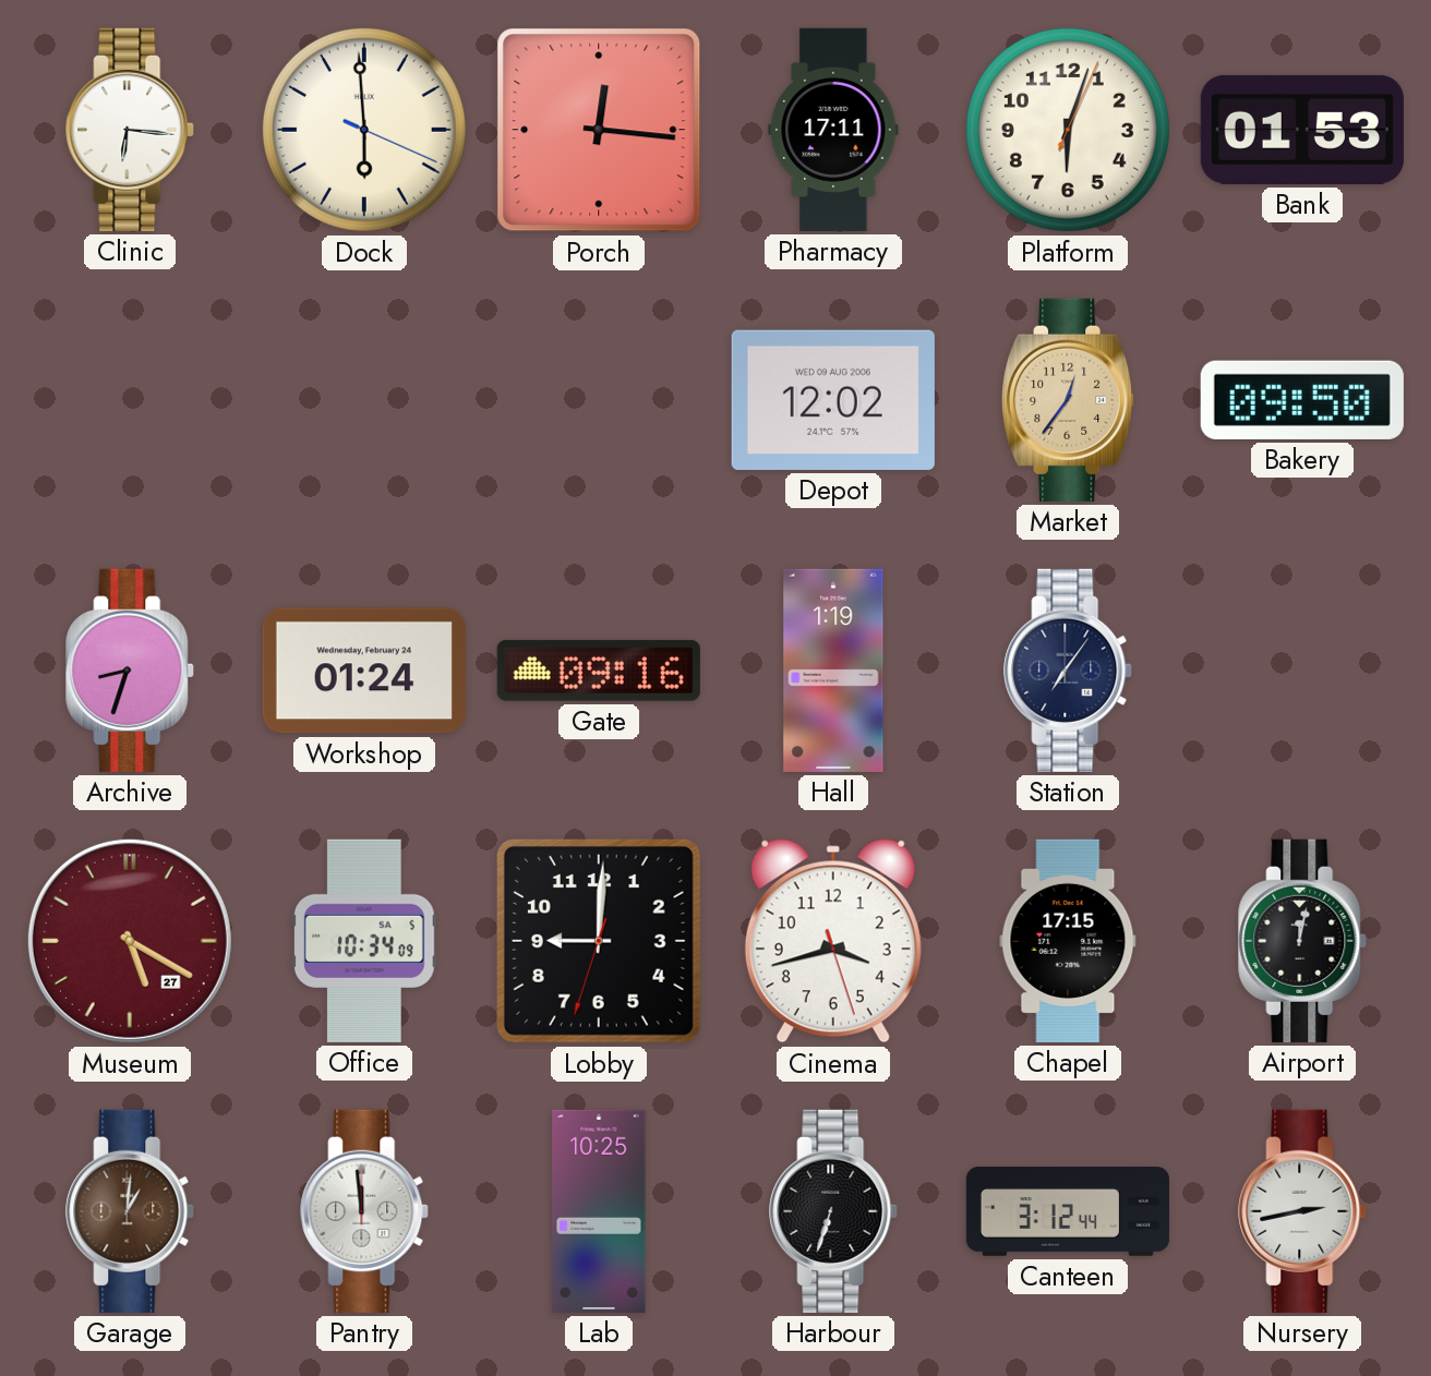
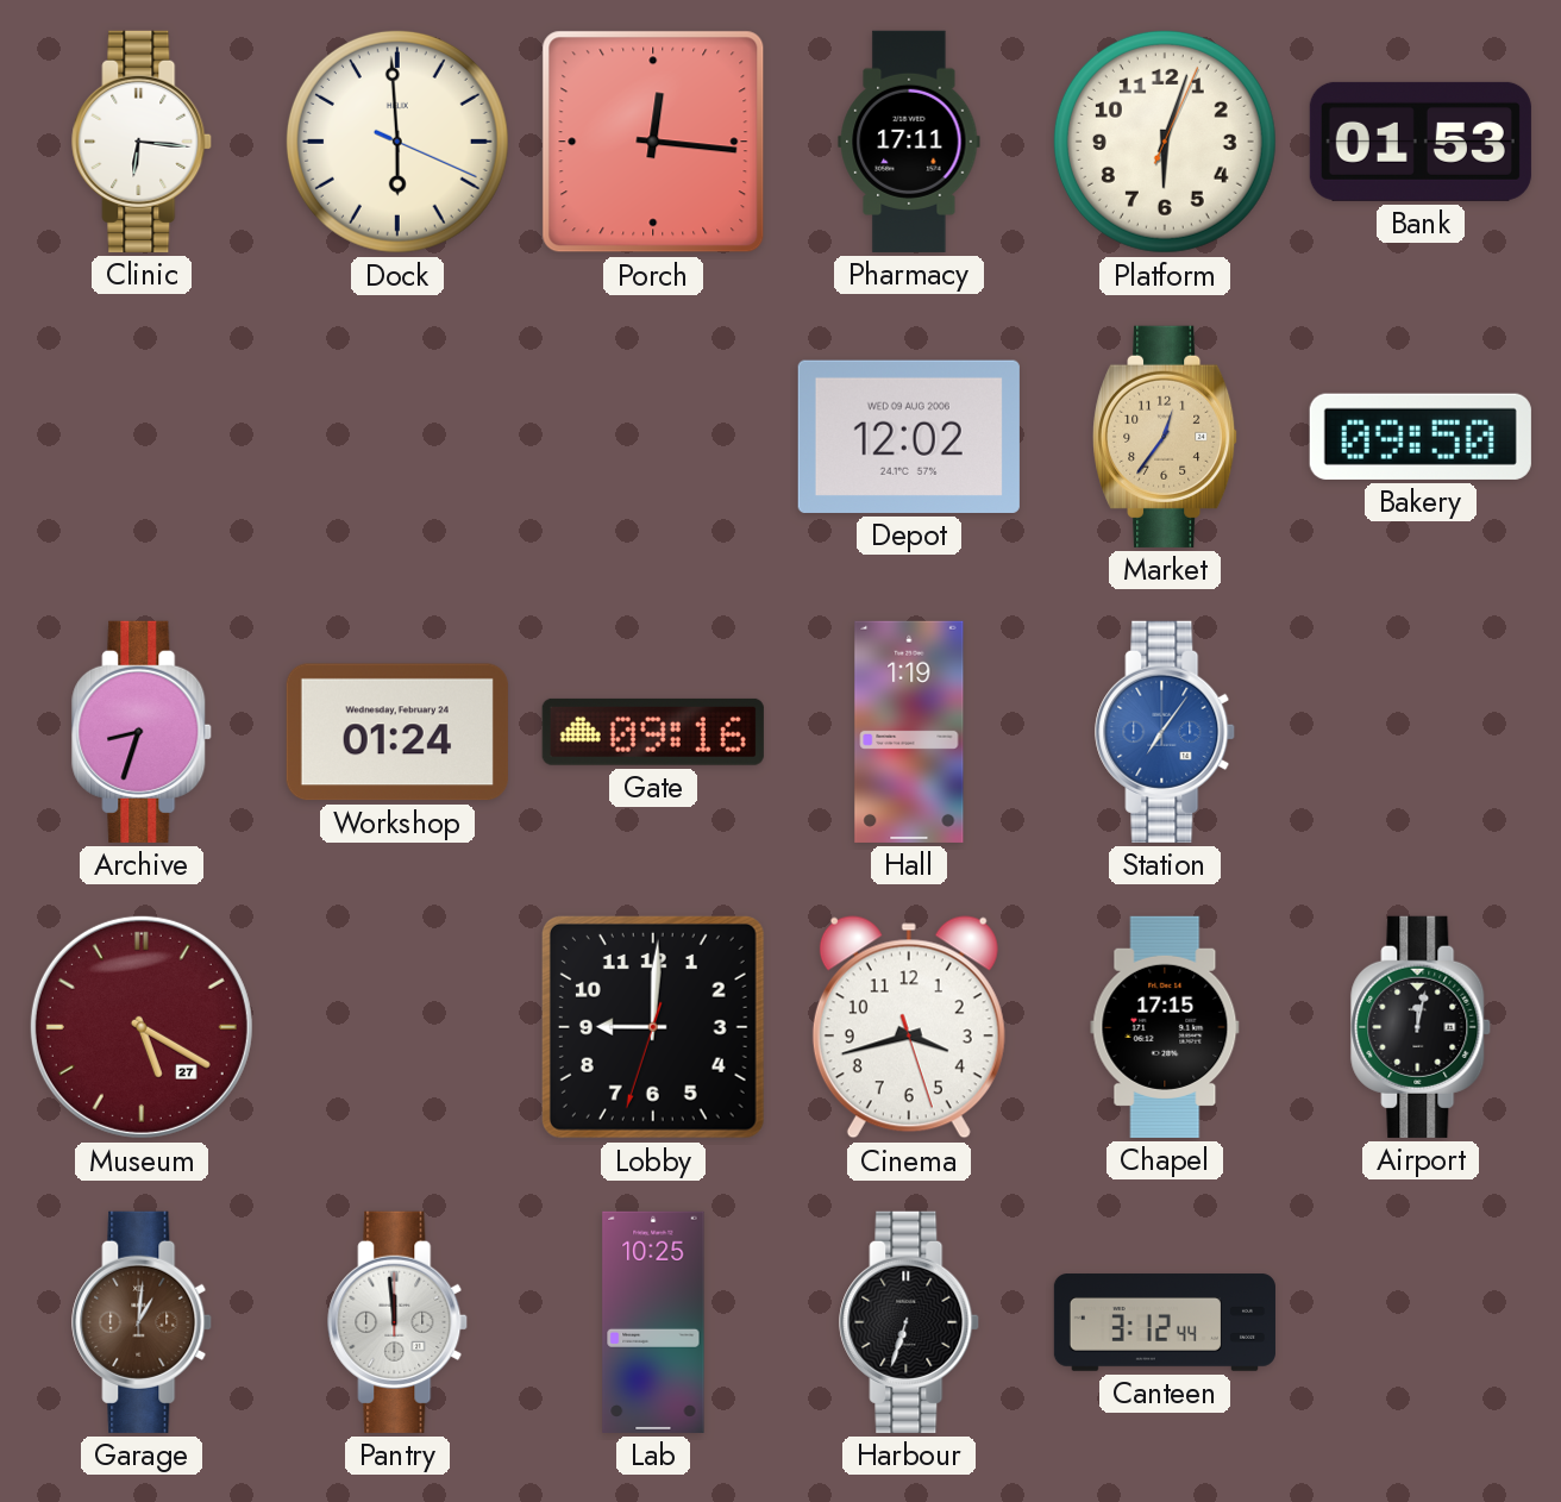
Station dial: navy -> blue (1166, 732)
Office: 10:34 -> none (365, 941)
Nursery: 2:43 -> none (1303, 1211)
